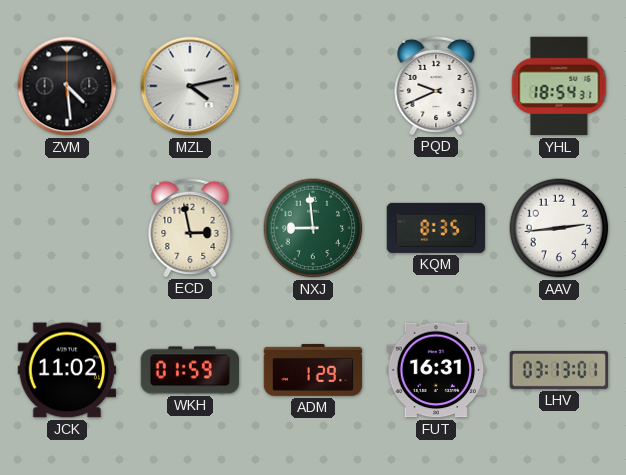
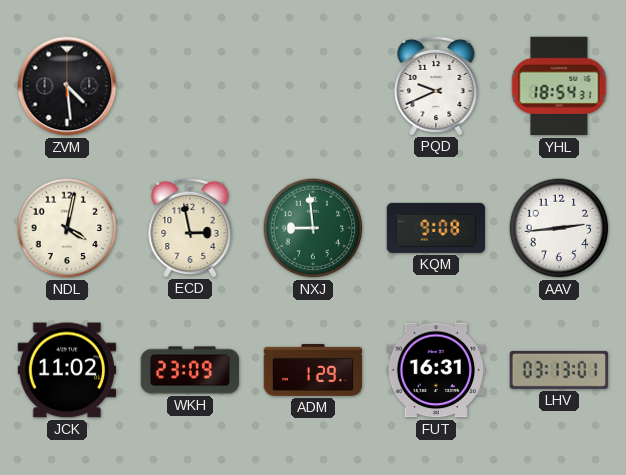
MZL: 4:13 -> none (190, 86)
NDL: none -> 4:02 (67, 228)
KQM: 8:35 -> 9:08 (436, 228)
WKH: 01:59 -> 23:09 (190, 370)
